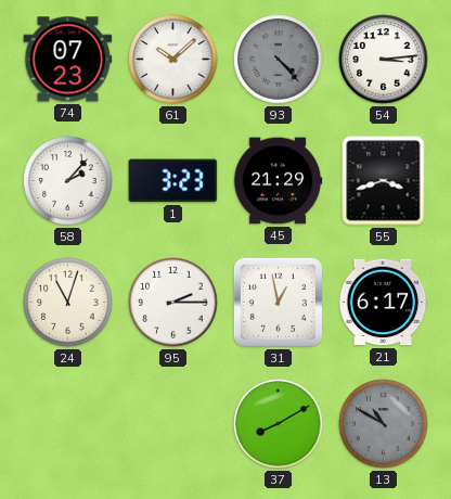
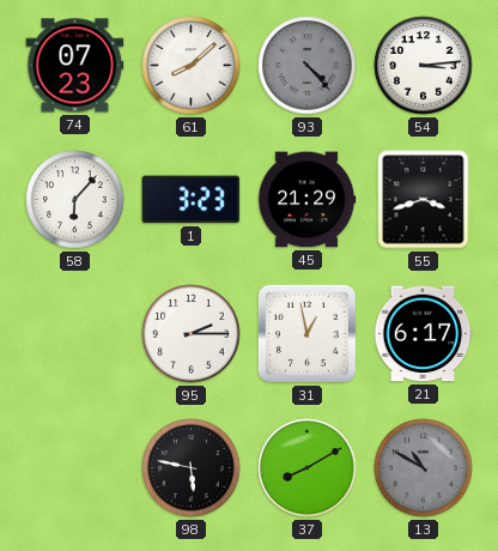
61: 10:08 -> 8:08 (192, 66)
58: 2:07 -> 6:07 (75, 200)
24: 11:03 -> none (68, 303)
98: none -> 5:47 (192, 468)
